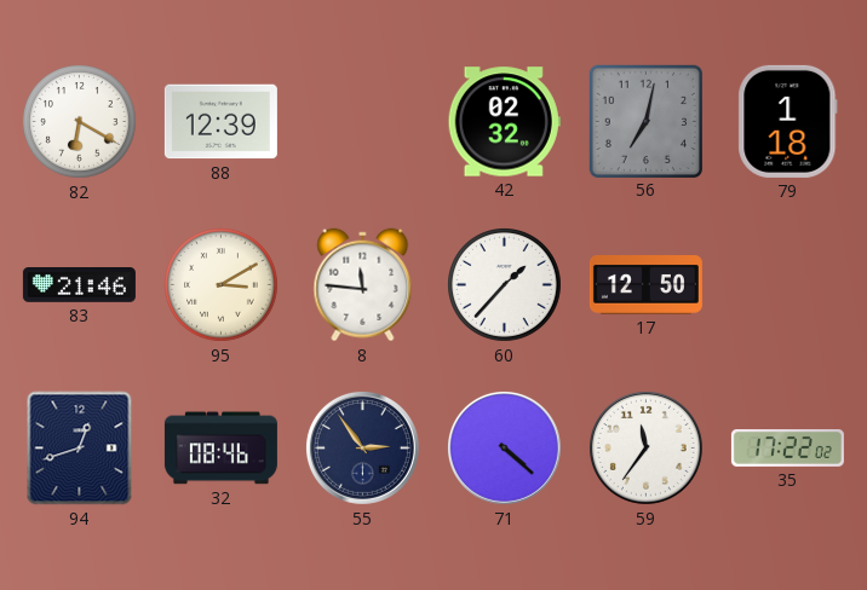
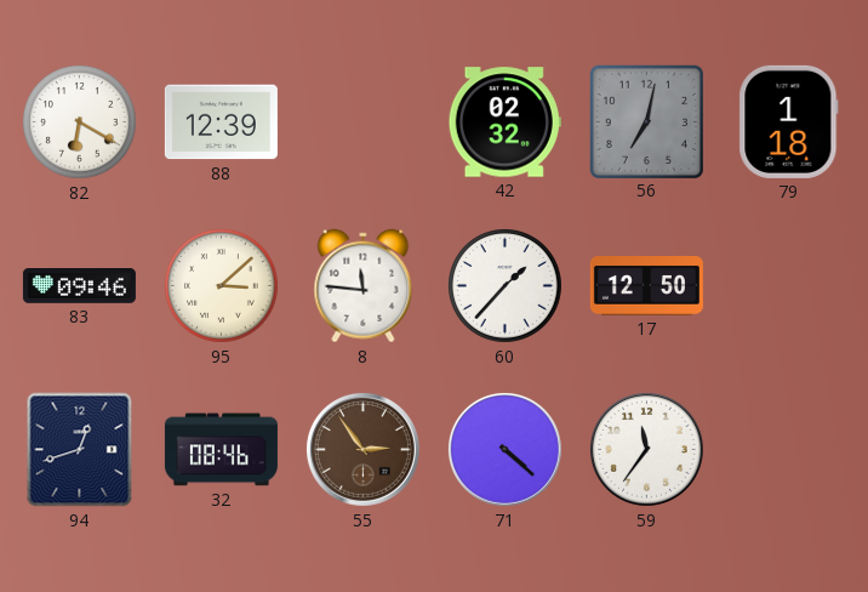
83: 21:46 -> 09:46 (79, 286)
95: 3:10 -> 3:08 (222, 286)
55 dial: navy -> brown (362, 449)
35: 17:22 -> none (787, 449)
